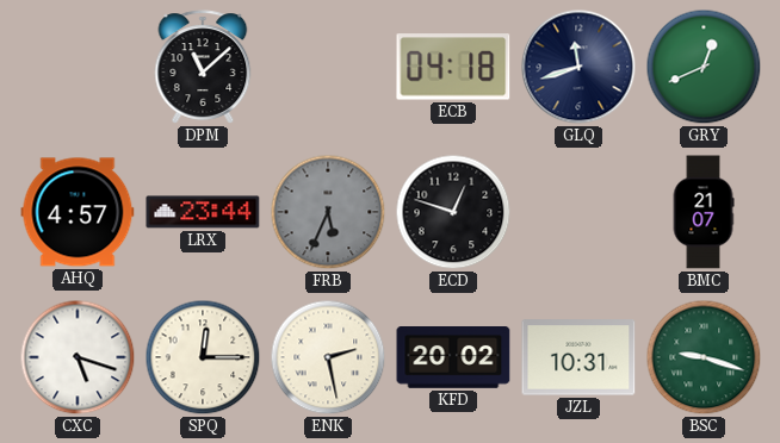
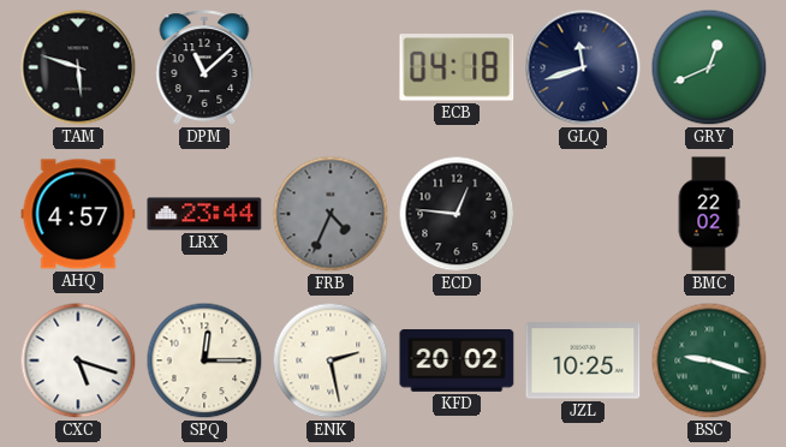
TAM: none -> 5:48 (78, 67)
FRB: 5:34 -> 4:34 (331, 214)
ECD: 12:48 -> 12:46 (457, 214)
BMC: 21:07 -> 22:02 (709, 214)
JZL: 10:31 -> 10:25 (583, 360)
